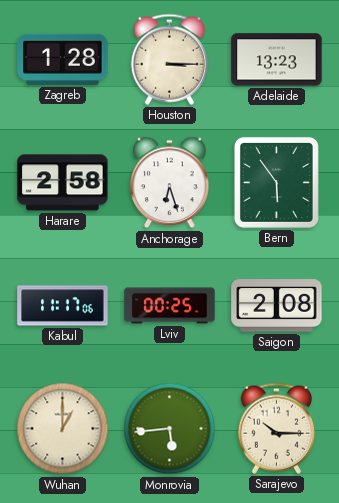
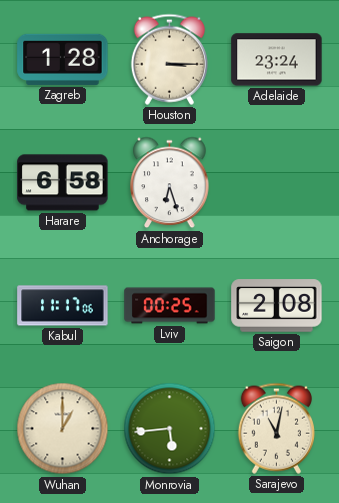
Adelaide: 13:23 -> 23:24 (277, 60)
Harare: 2:58 -> 6:58 (63, 183)
Bern: 5:54 -> none (276, 182)
Sarajevo: 10:15 -> 11:02 (276, 428)
